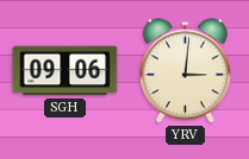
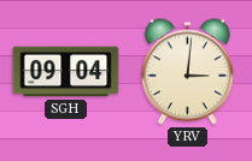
SGH: 09:06 -> 09:04 (66, 72)
